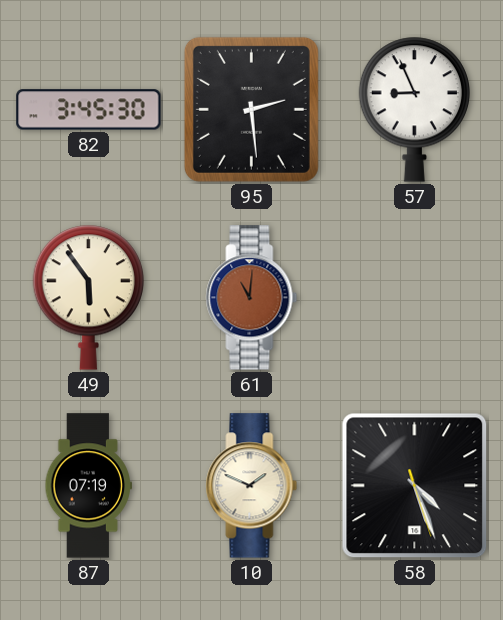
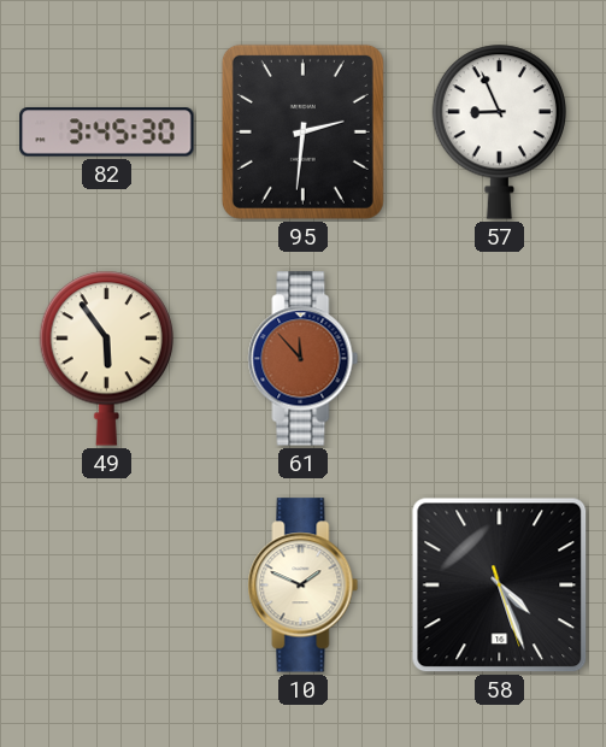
95: 2:29 -> 2:31 (302, 131)
61: 11:01 -> 11:53 (304, 359)
87: 07:19 -> none (88, 486)
